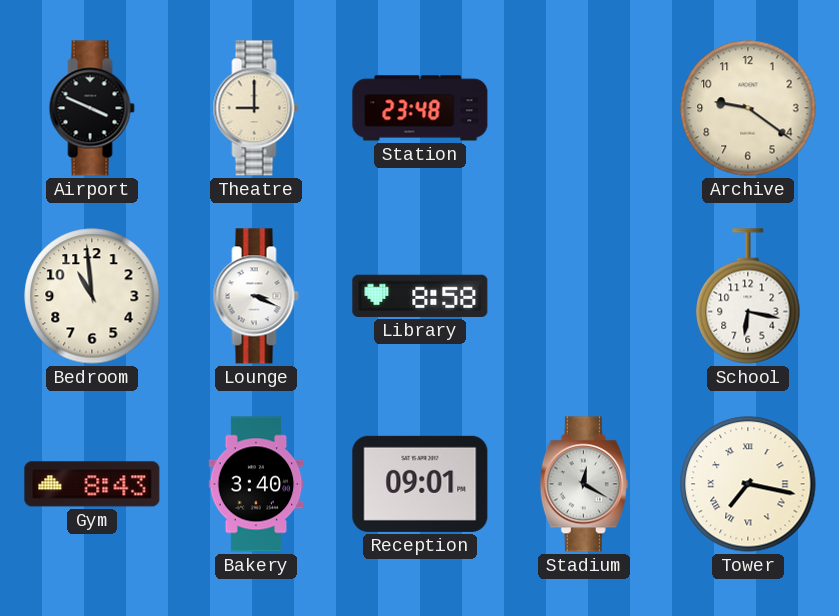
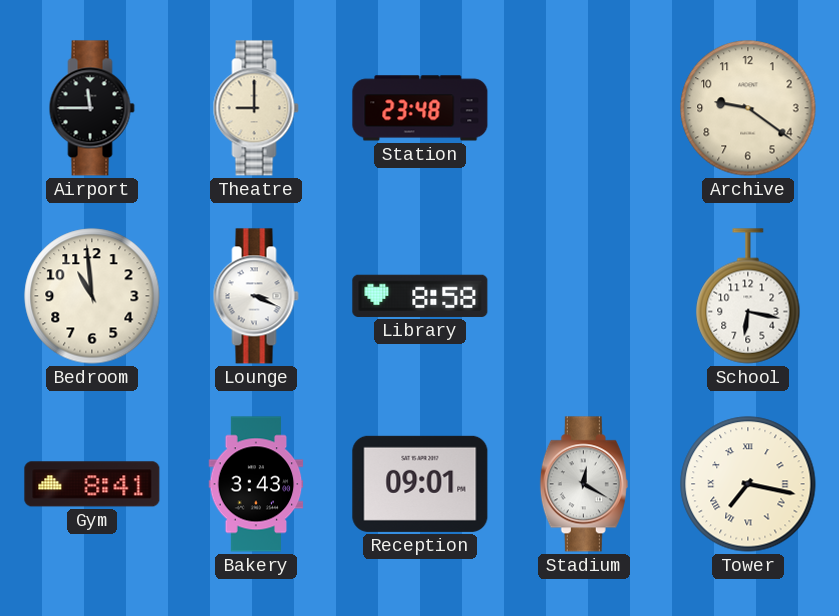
Airport: 3:49 -> 11:45 (92, 108)
Gym: 8:43 -> 8:41 (92, 484)
Bakery: 3:40 -> 3:43 (256, 484)
